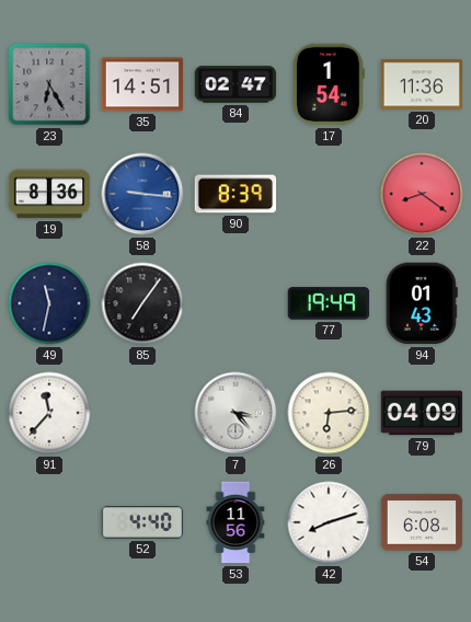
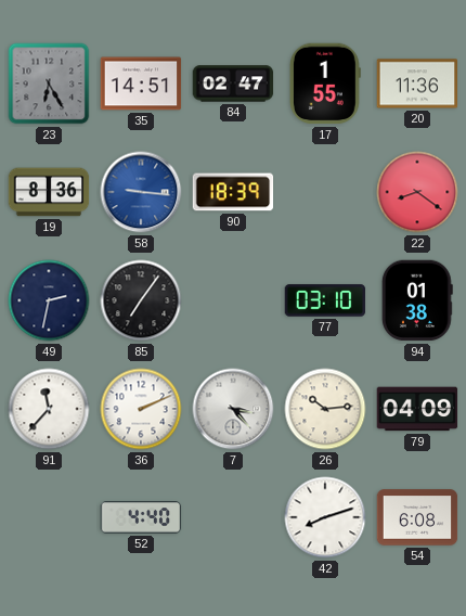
17: 1:54 -> 1:55 (326, 84)
90: 8:39 -> 18:39 (233, 192)
49: 11:32 -> 2:32 (49, 300)
77: 19:49 -> 03:10 (325, 300)
94: 01:43 -> 01:38 (417, 300)
36: none -> 2:11 (141, 409)
26: 6:14 -> 10:14 (325, 409)
53: 11:56 -> none (235, 522)
